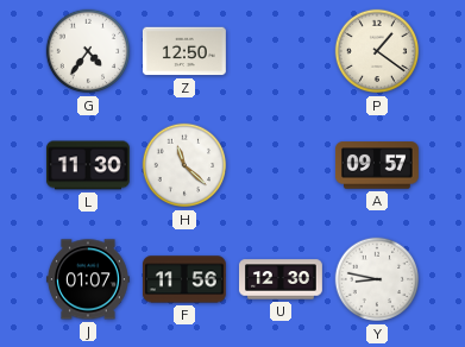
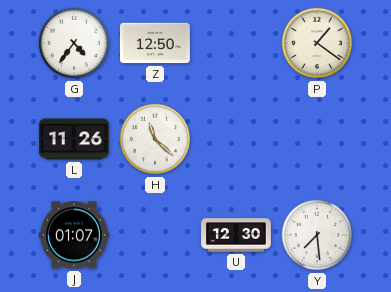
L: 11:30 -> 11:26 (74, 139)
A: 09:57 -> none (377, 165)
F: 11:56 -> none (184, 279)
Y: 8:47 -> 7:29 (317, 235)
